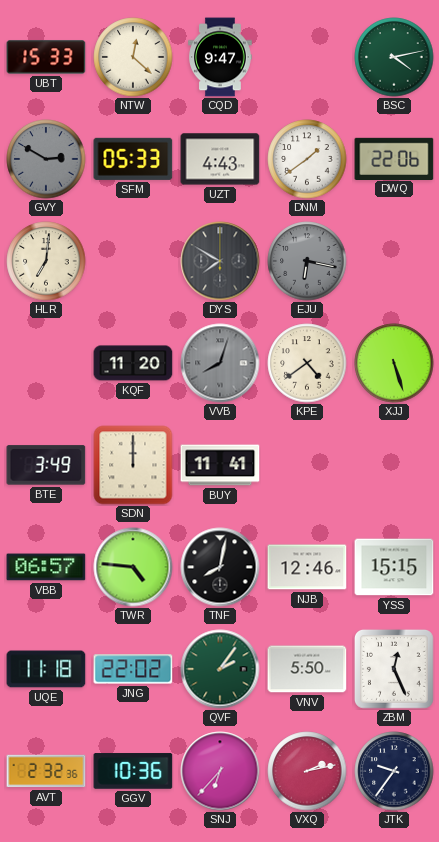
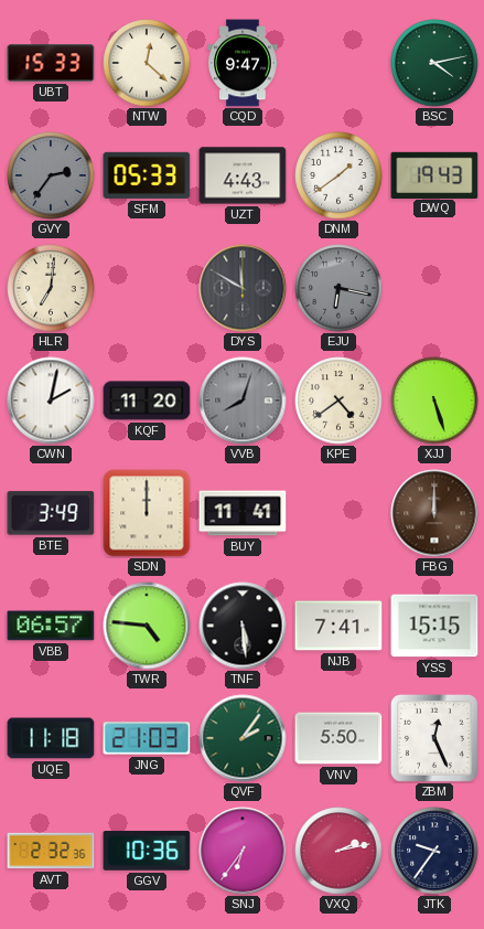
GVY: 2:50 -> 2:36 (51, 175)
DWQ: 22:06 -> 19:43 (434, 174)
DYS: 7:50 -> 11:50 (243, 288)
CWN: none -> 2:02 (51, 401)
FBG: none -> 12:00 (434, 513)
TNF: 8:02 -> 5:29 (243, 626)
NJB: 12:46 -> 7:41 (338, 626)
JNG: 22:02 -> 21:03 (147, 738)
SNJ: 6:37 -> 6:36 (243, 851)
